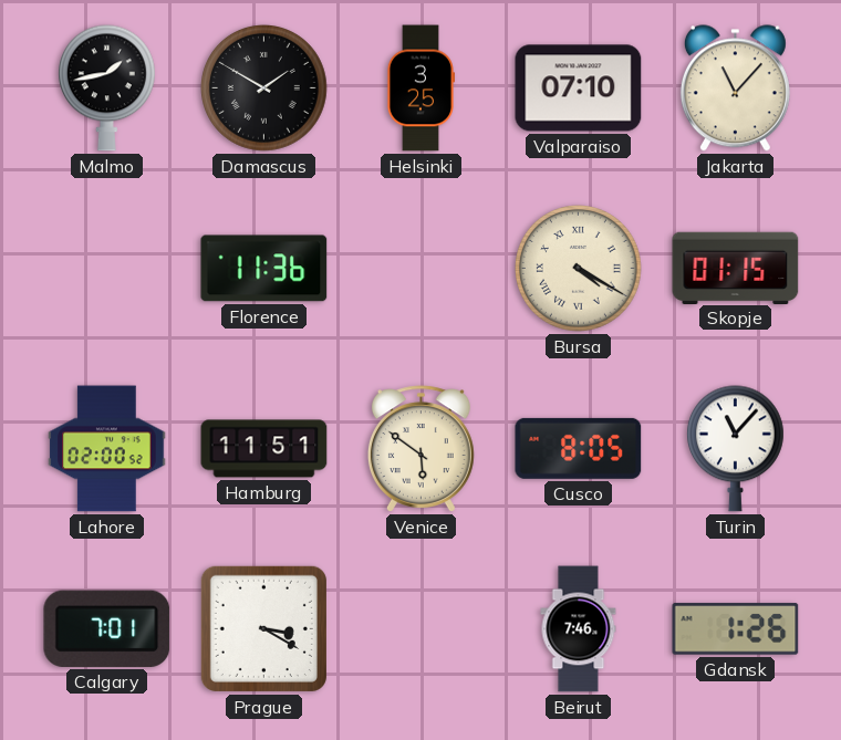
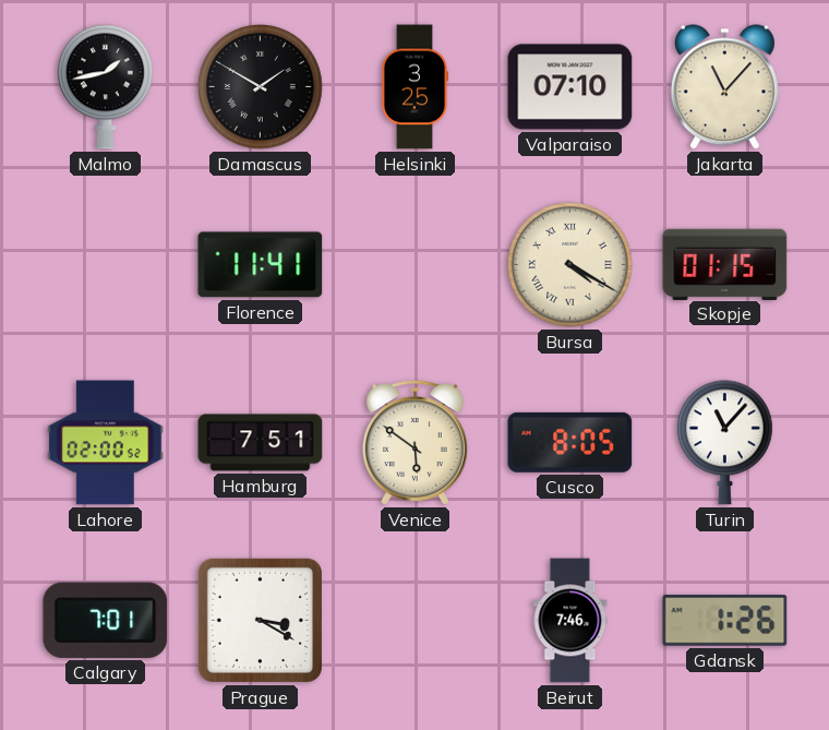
Florence: 11:36 -> 11:41 (261, 265)
Hamburg: 11:51 -> 7:51 (261, 443)
